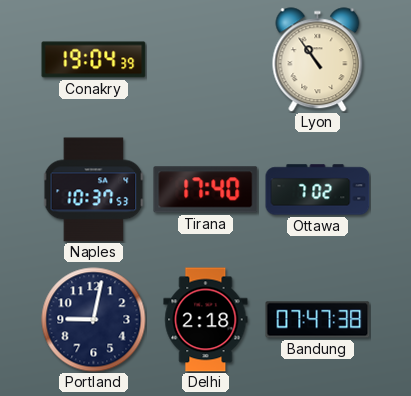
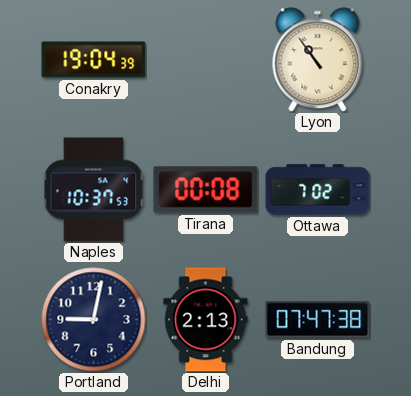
Tirana: 17:40 -> 00:08 (206, 190)
Delhi: 2:18 -> 2:13 (206, 320)
